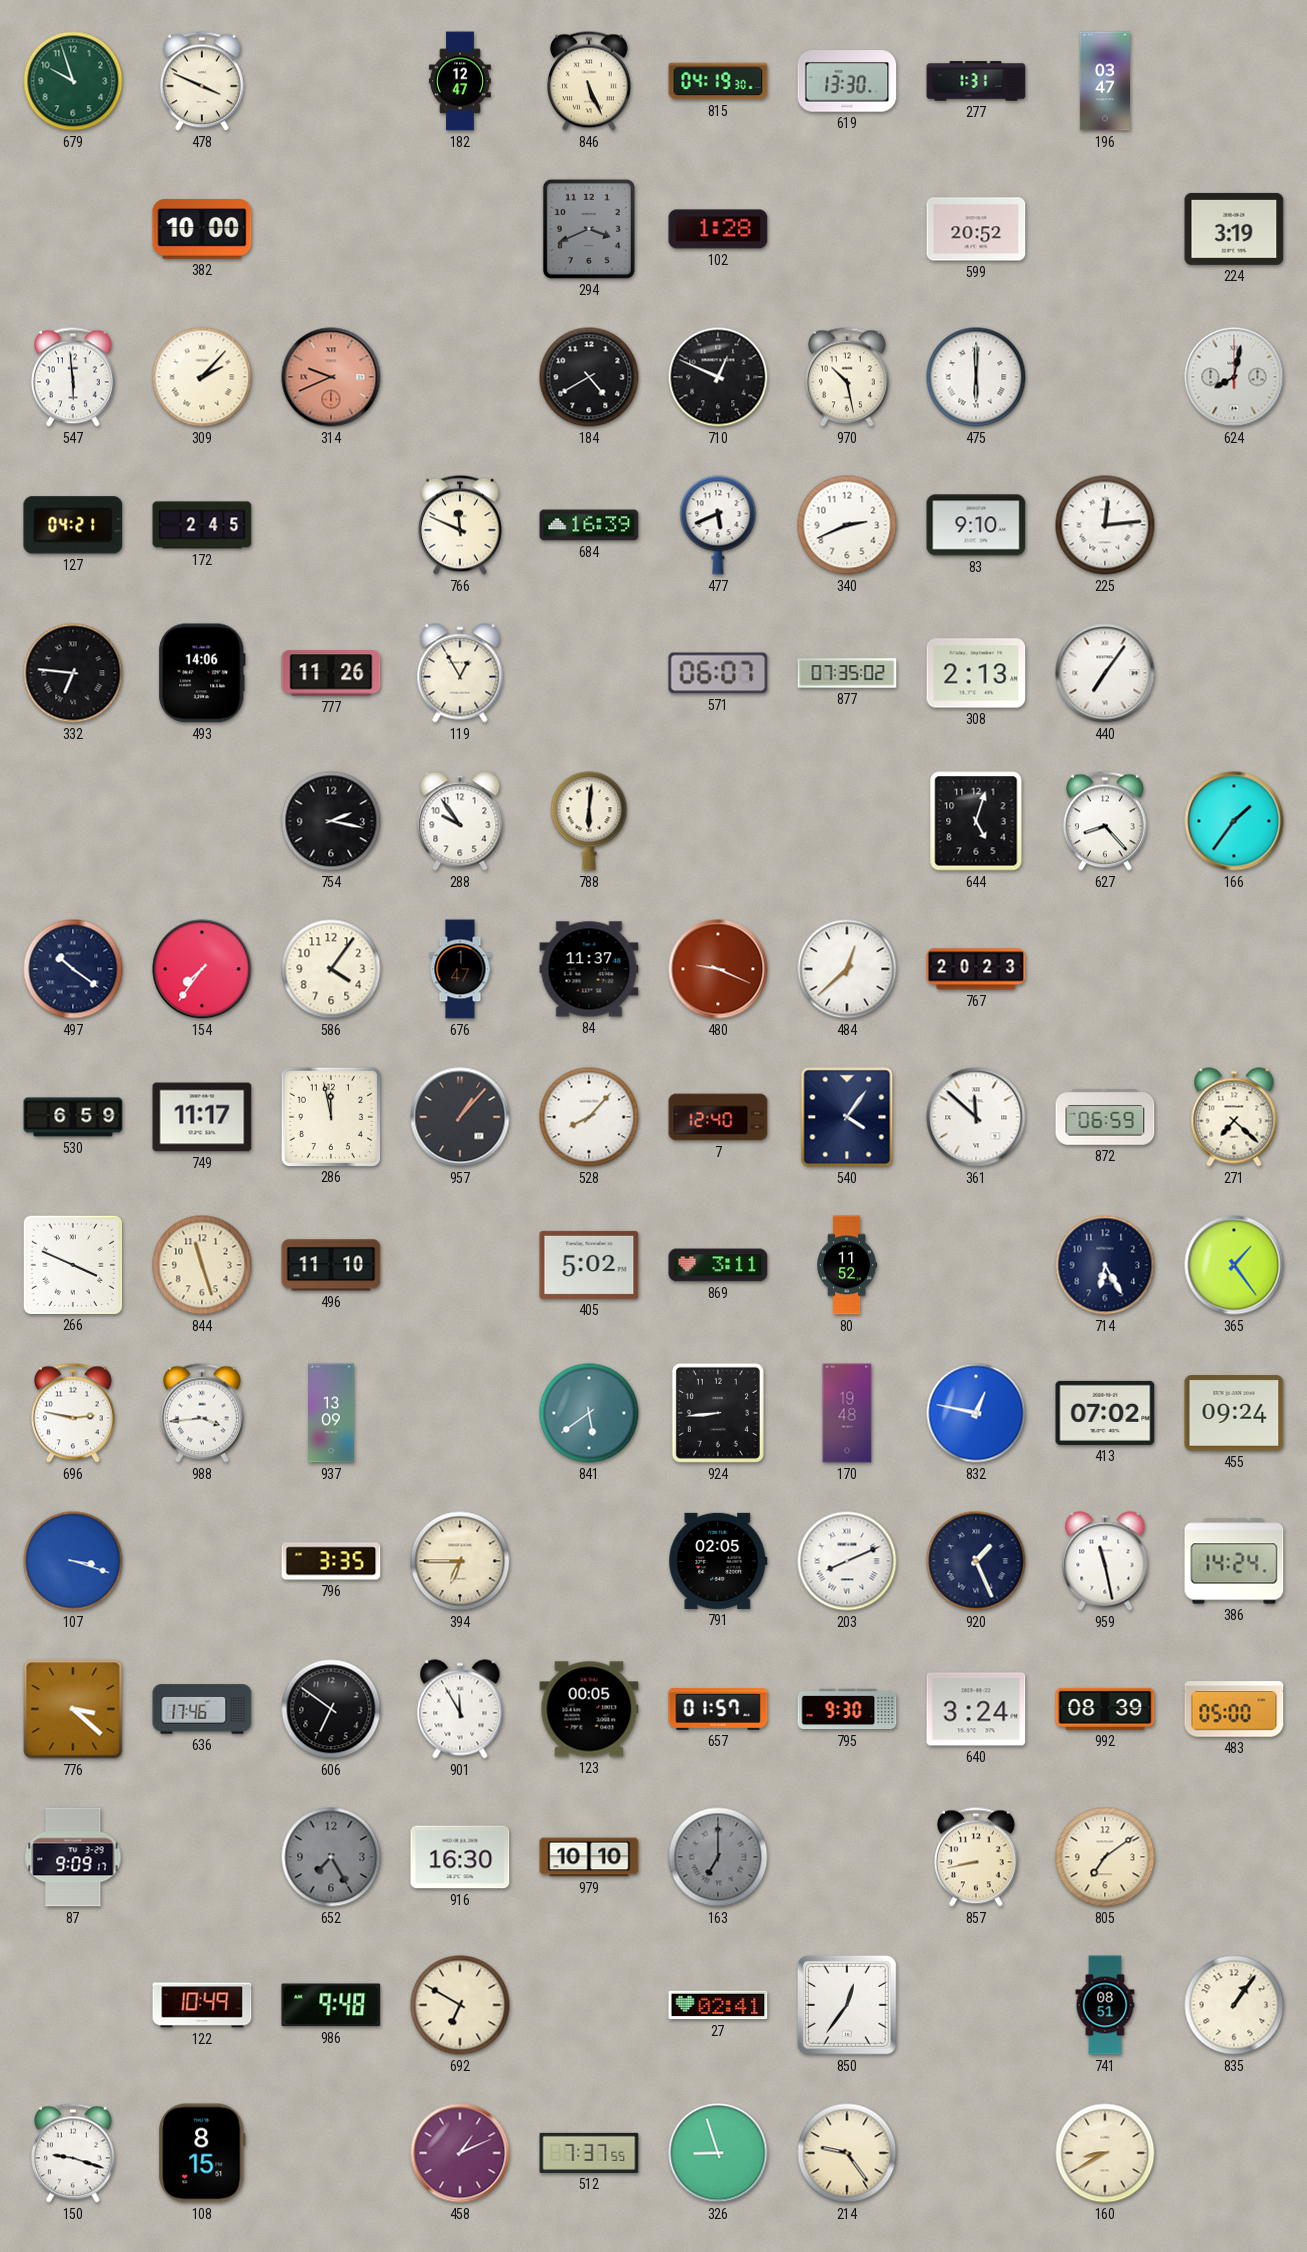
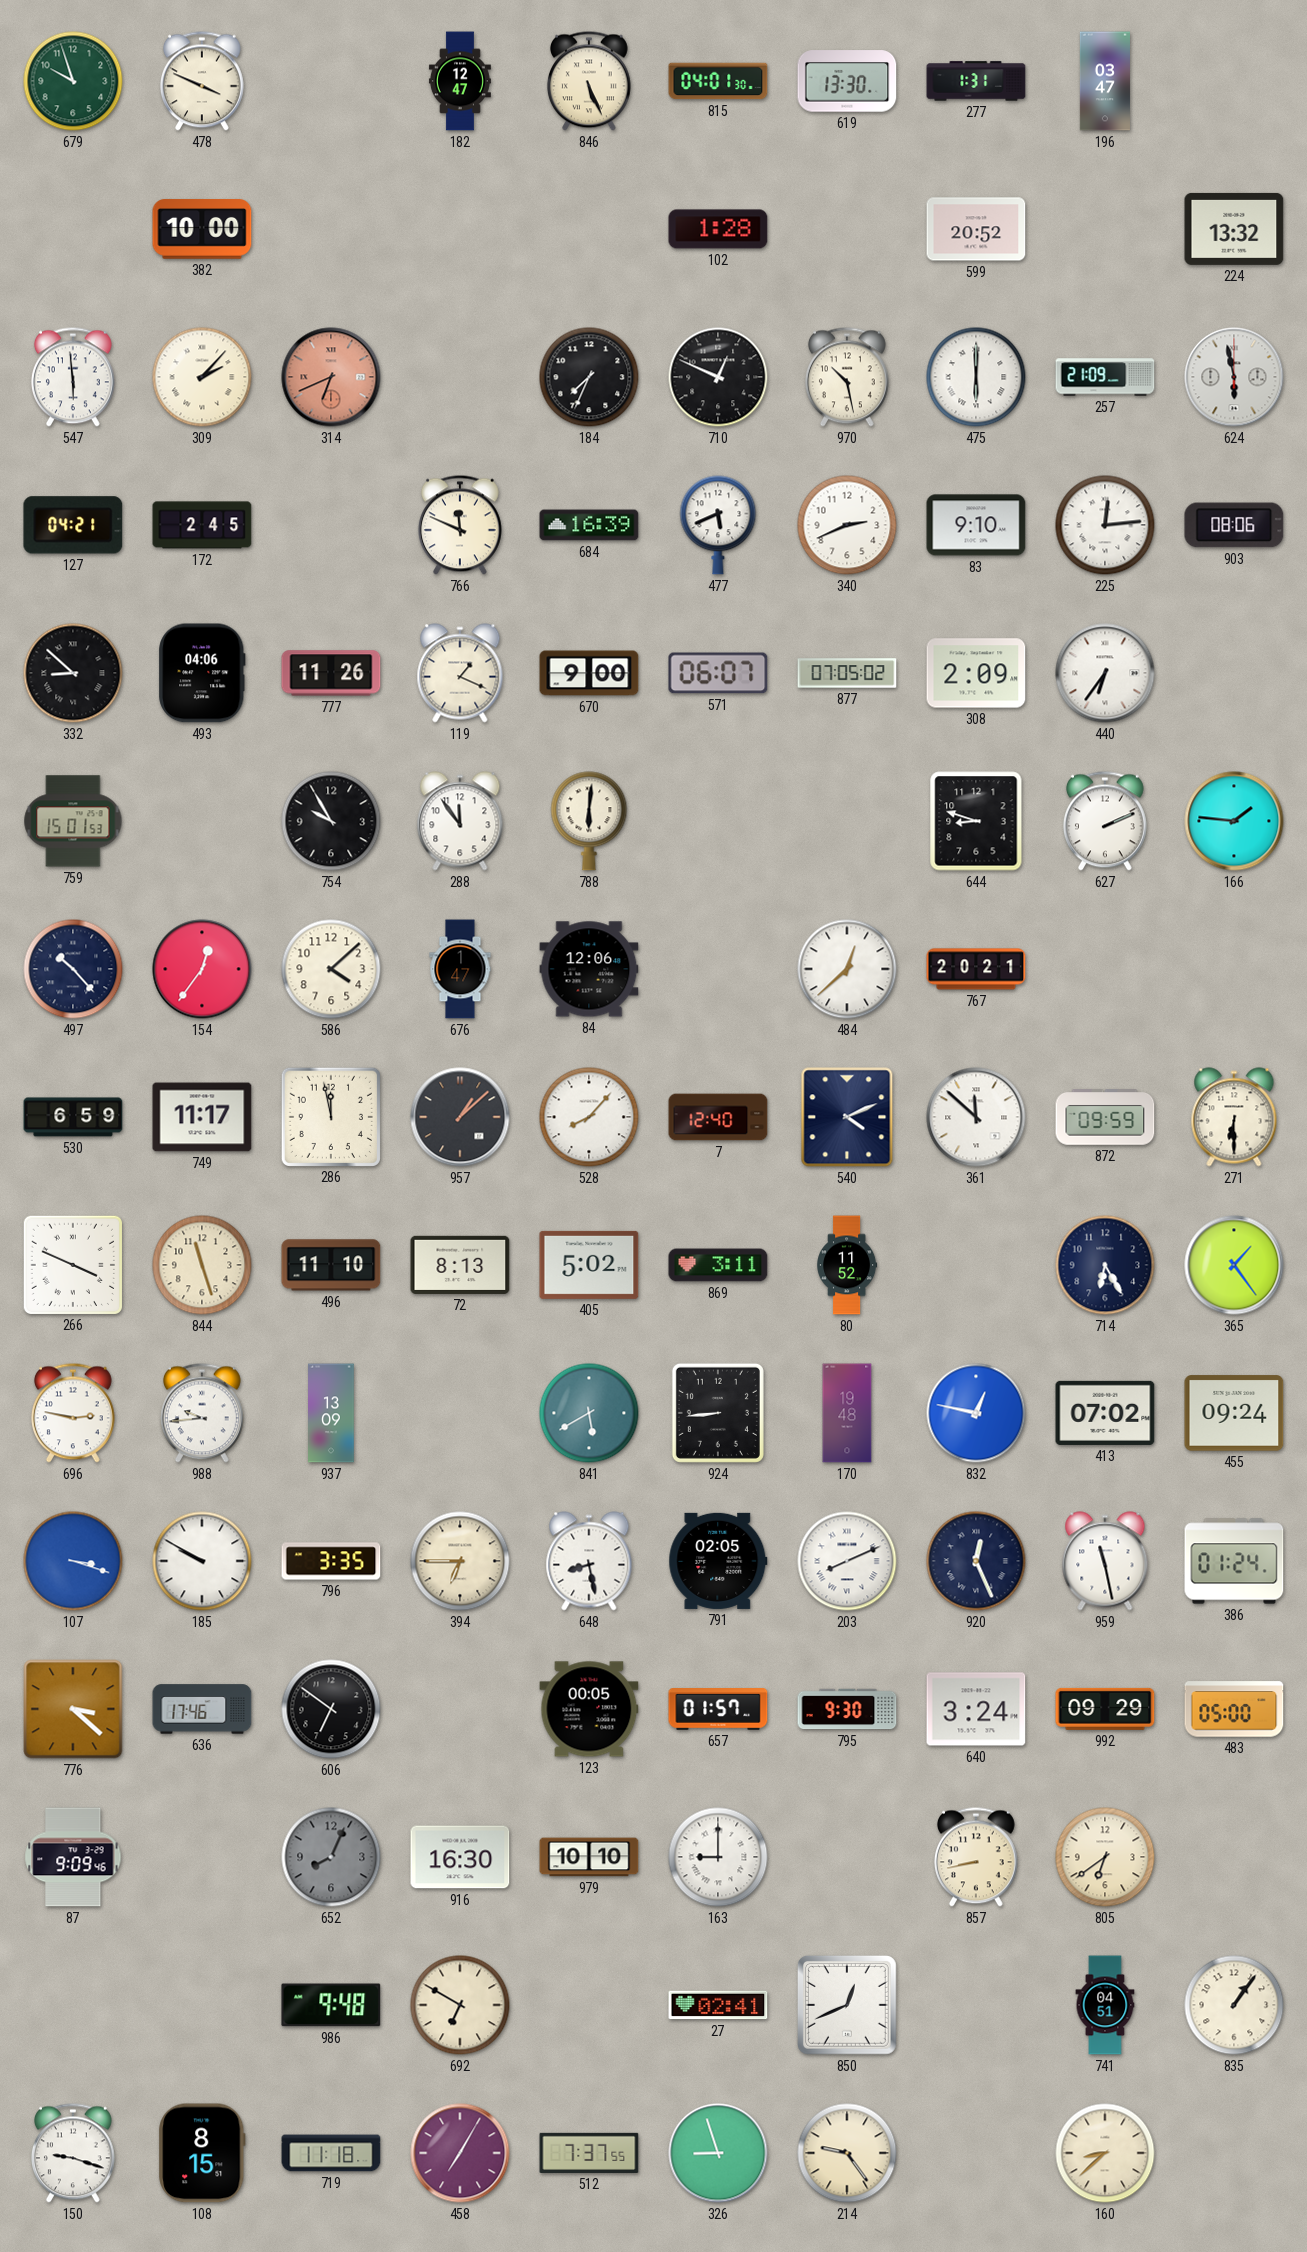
815: 04:19 -> 04:01 (718, 81)
294: 3:41 -> none (589, 229)
224: 3:19 -> 13:32 (1234, 229)
314: 9:41 -> 6:41 (331, 377)
184: 4:40 -> 7:34 (589, 377)
257: none -> 21:09 (1105, 377)
624: 8:02 -> 5:58 (1234, 377)
903: none -> 08:06 (1234, 525)
332: 6:46 -> 8:52 (73, 673)
493: 14:06 -> 04:06 (202, 673)
119: 12:55 -> 1:19 (460, 673)
670: none -> 9:00 (589, 673)
877: 07:35 -> 07:05 (847, 673)
308: 2:13 -> 2:09 (976, 673)
440: 7:06 -> 6:36 (1105, 673)
759: none -> 15:01 (73, 821)
754: 2:17 -> 9:55 (331, 821)
288: 9:54 -> 11:54 (460, 821)
644: 5:03 -> 8:48 (976, 821)
627: 8:23 -> 2:11 (1105, 821)
166: 1:36 -> 1:46 (1234, 821)
497: 10:21 -> 10:23 (73, 969)
154: 7:36 -> 12:36 (202, 969)
586: 4:06 -> 4:08 (331, 969)
84: 11:37 -> 12:06 (589, 969)
480: 9:19 -> none (718, 969)
767: 20:23 -> 20:21 (976, 969)
957: 1:07 -> 1:08 (460, 1117)
540: 4:06 -> 4:11 (847, 1117)
872: 06:59 -> 09:59 (1105, 1117)
271: 7:22 -> 6:30 (1234, 1117)
72: none -> 8:13 (460, 1265)
988: 3:44 -> 9:44 (202, 1413)
841: 5:39 -> 5:40 (589, 1413)
185: none -> 9:50 (202, 1561)
648: none -> 8:28 (589, 1561)
920: 1:26 -> 12:26 (976, 1561)
386: 14:24 -> 01:24 (1234, 1561)
901: 11:55 -> none (460, 1709)
992: 08:39 -> 09:29 (1105, 1709)
87: 9:09:17 -> 9:09:46 (73, 1857)
652: 7:25 -> 8:04 (331, 1857)
163: 7:00 -> 9:00 (718, 1857)
163 dial: grey -> white (718, 1857)
805: 7:09 -> 6:39 (1105, 1857)
122: 10:49 -> none (202, 2005)
850: 12:36 -> 12:41 (847, 2005)
741: 08:51 -> 04:51 (1105, 2005)
719: none -> 11:18 (331, 2153)
458: 1:11 -> 7:05 (460, 2153)
160: 8:40 -> 8:38 (1105, 2153)
